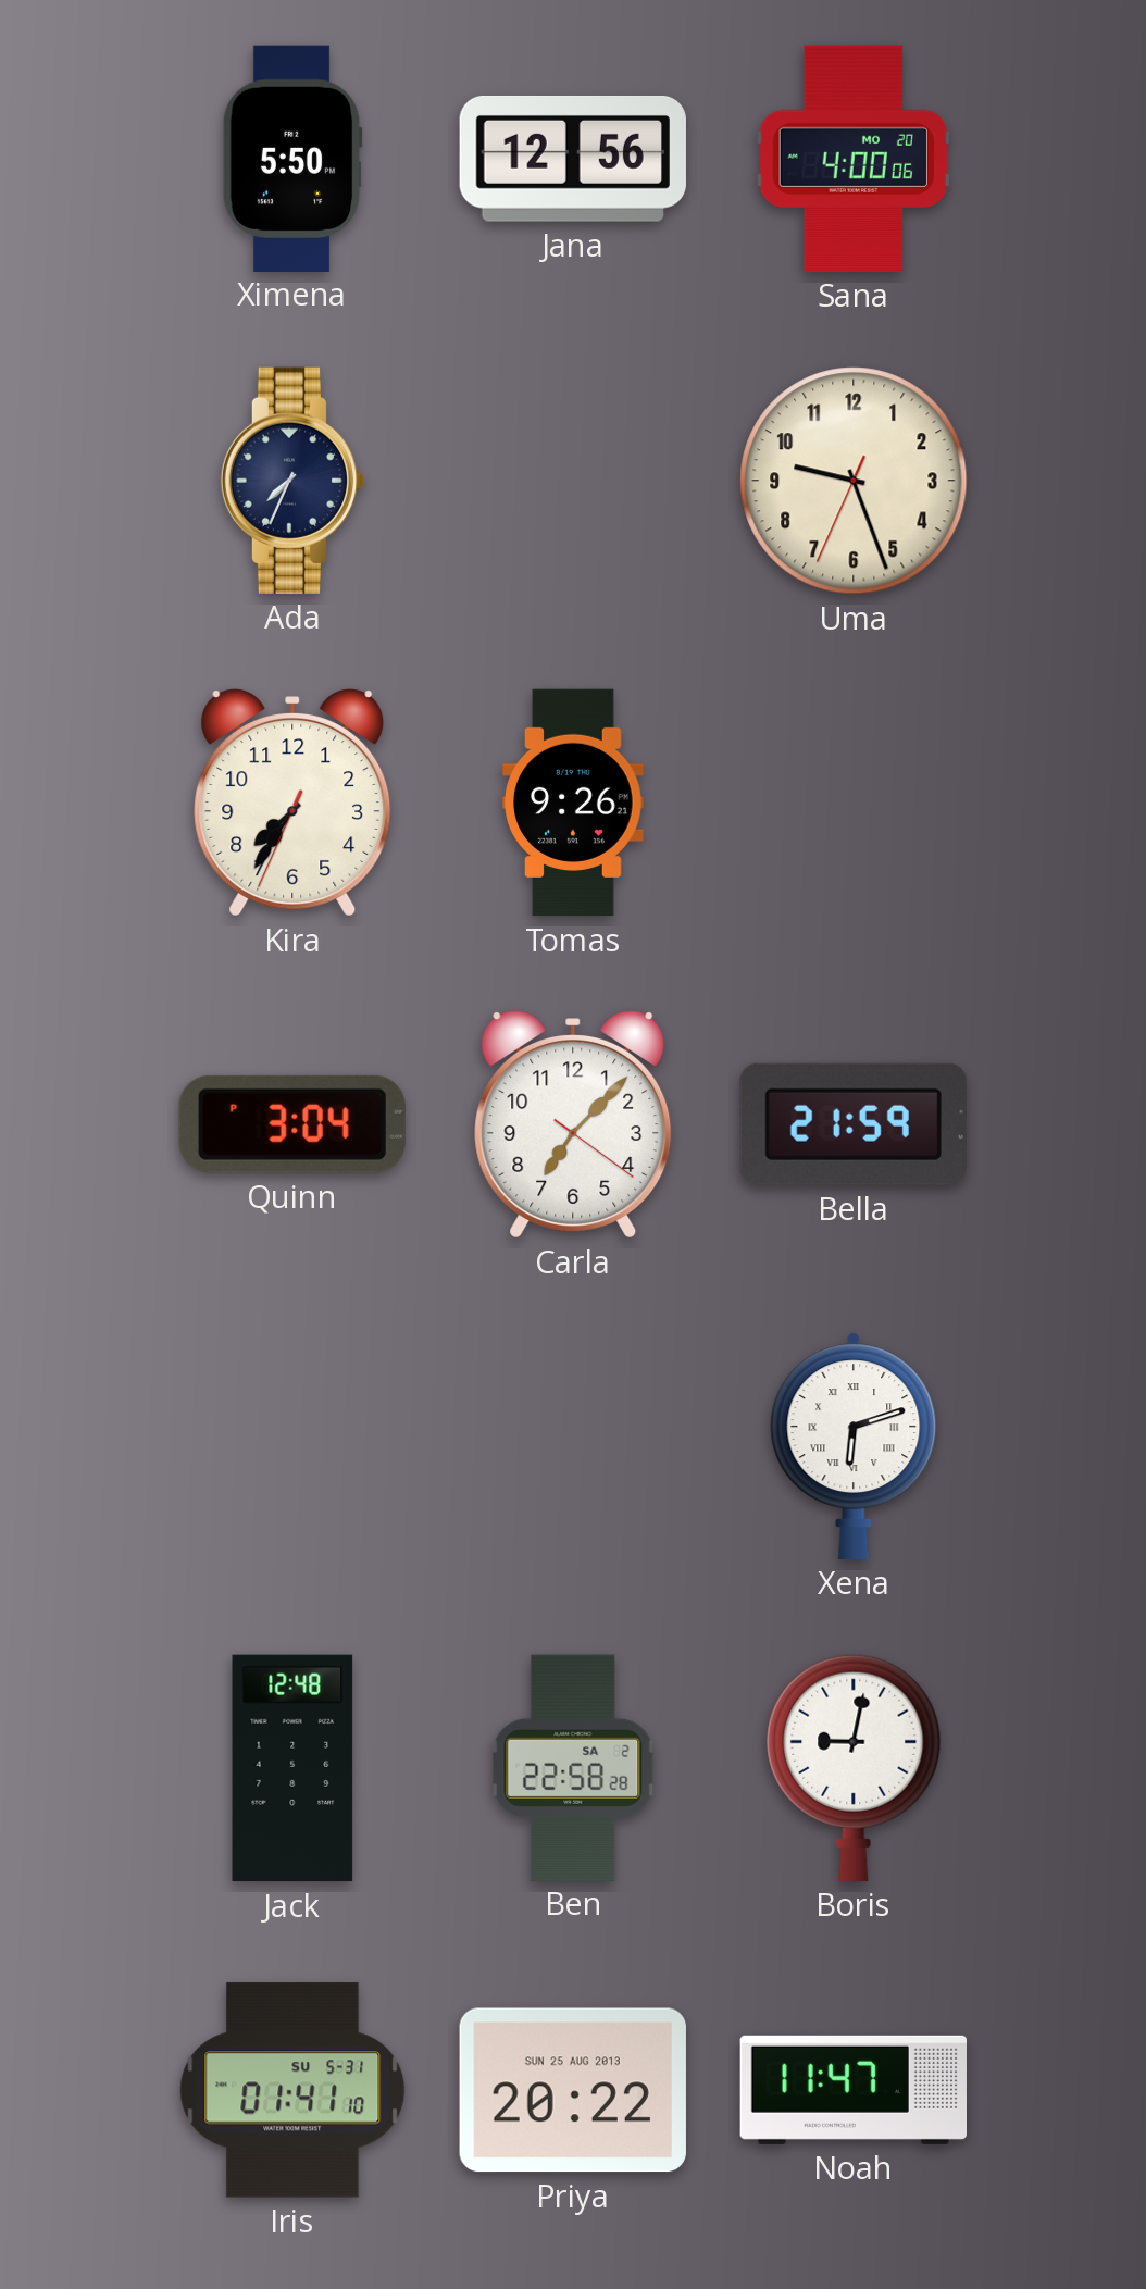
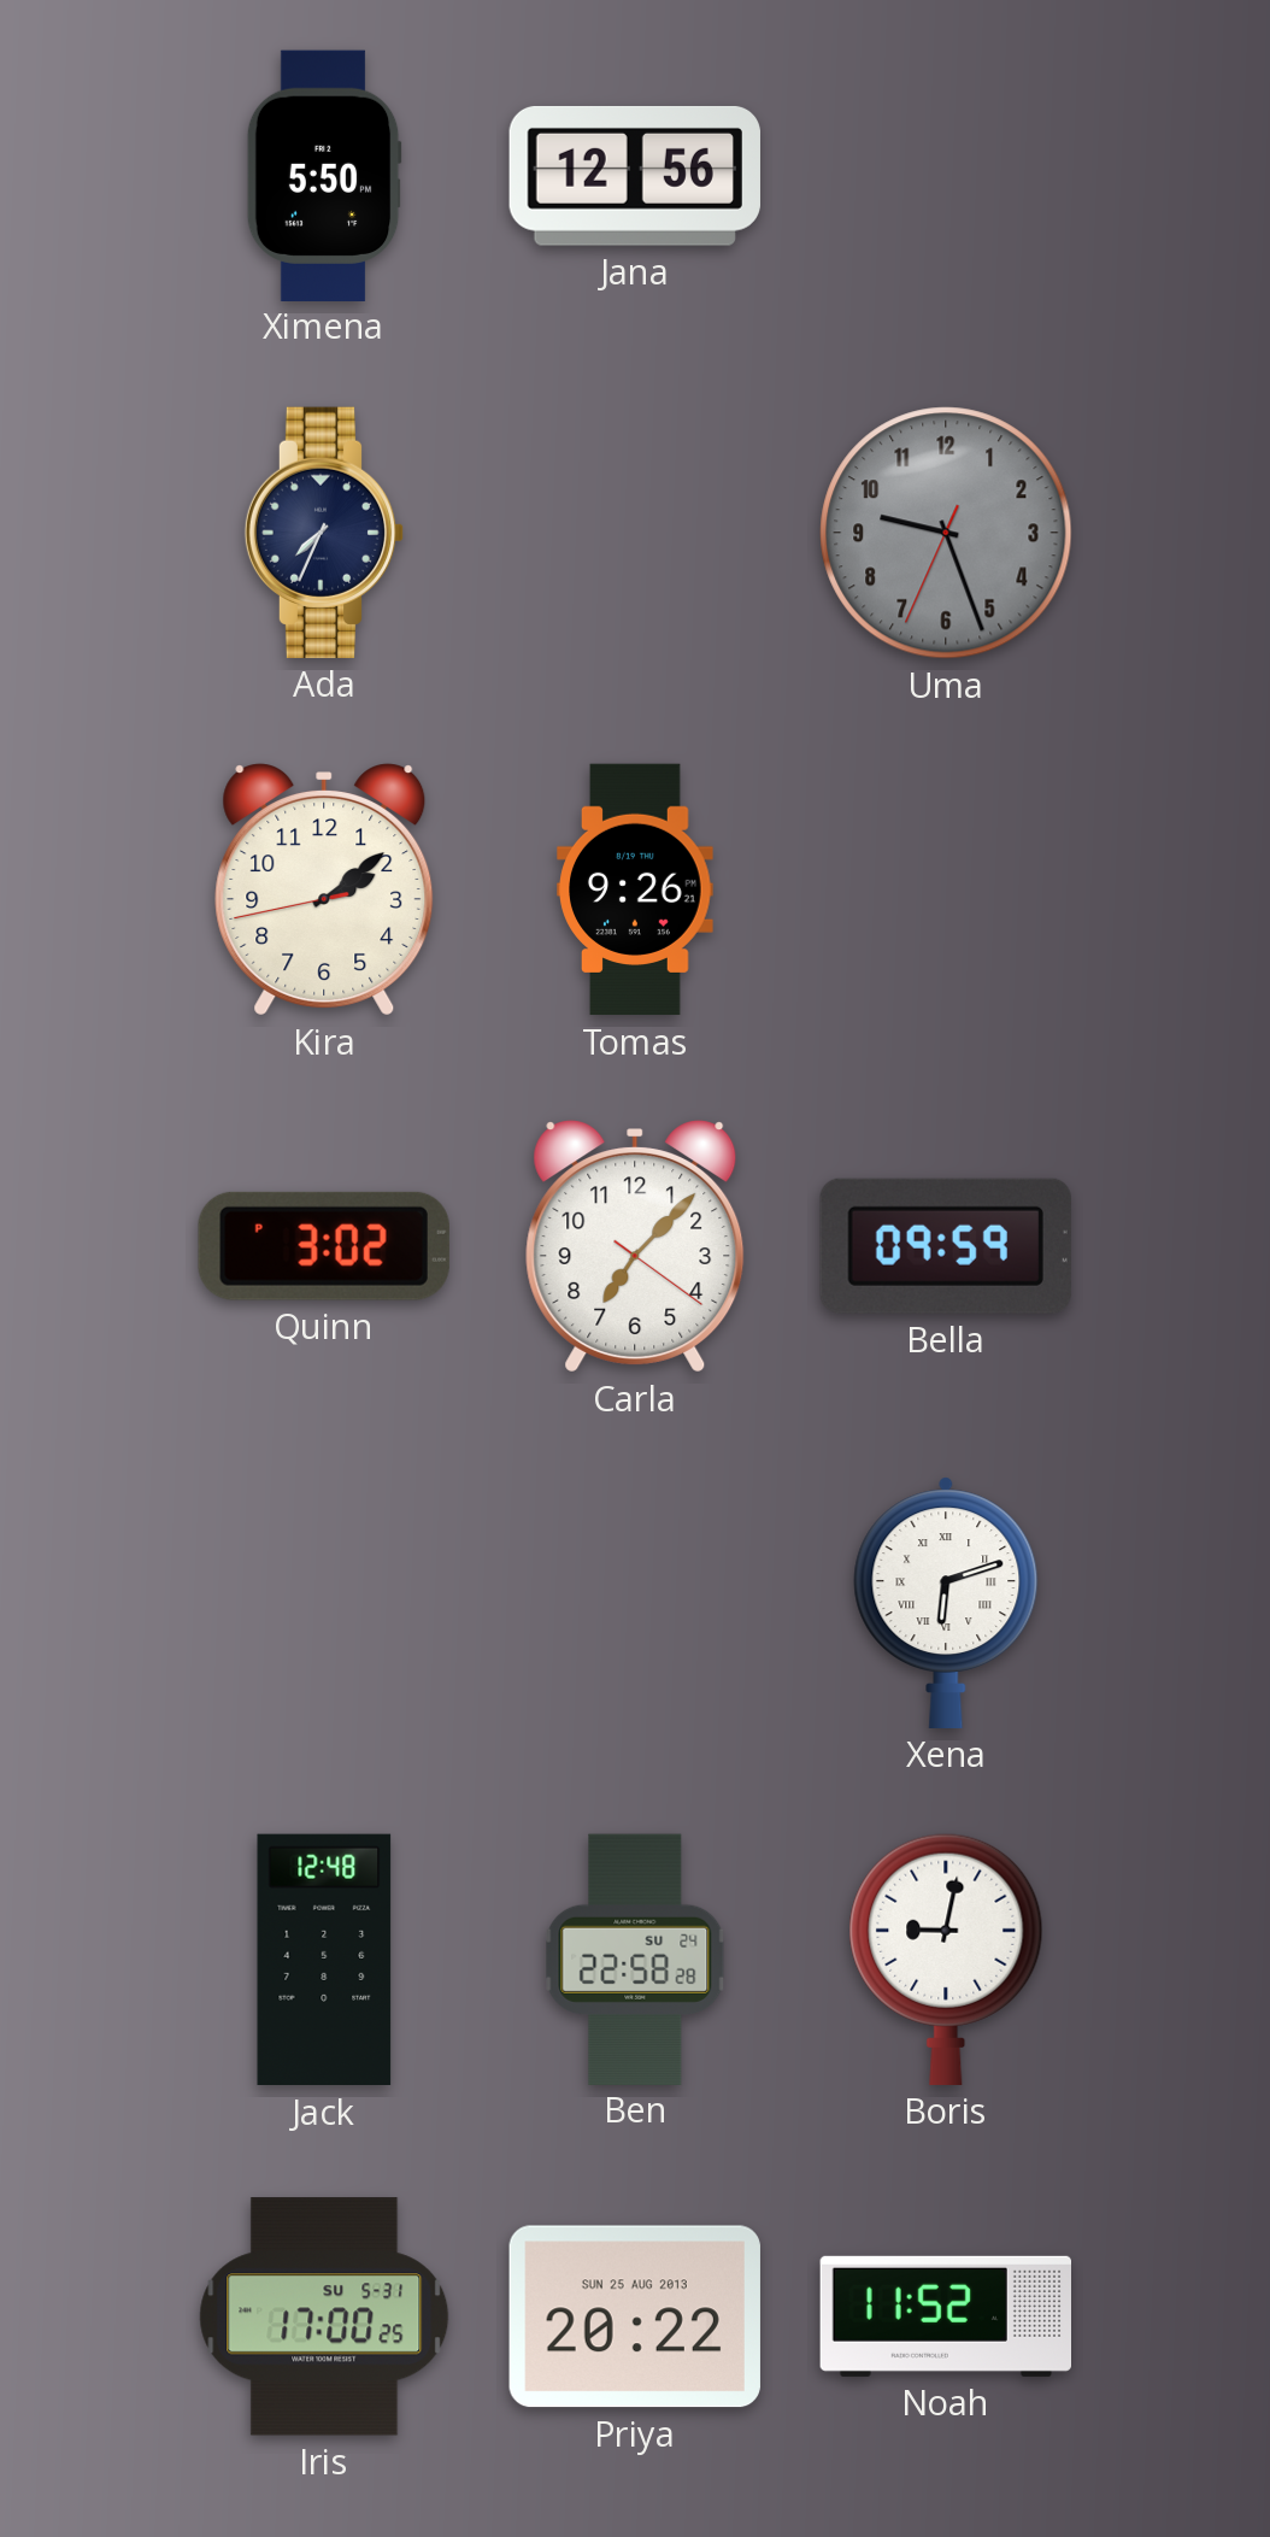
Sana: 4:00 -> none (854, 159)
Uma dial: cream -> grey (946, 533)
Kira: 7:35 -> 2:08 (324, 889)
Quinn: 3:04 -> 3:02 (324, 1246)
Bella: 21:59 -> 09:59 (946, 1246)
Ben date: SA 2 -> SU 24 (635, 1958)
Iris: 01:41 -> 17:00 (324, 2316)
Noah: 11:47 -> 11:52 (945, 2316)
